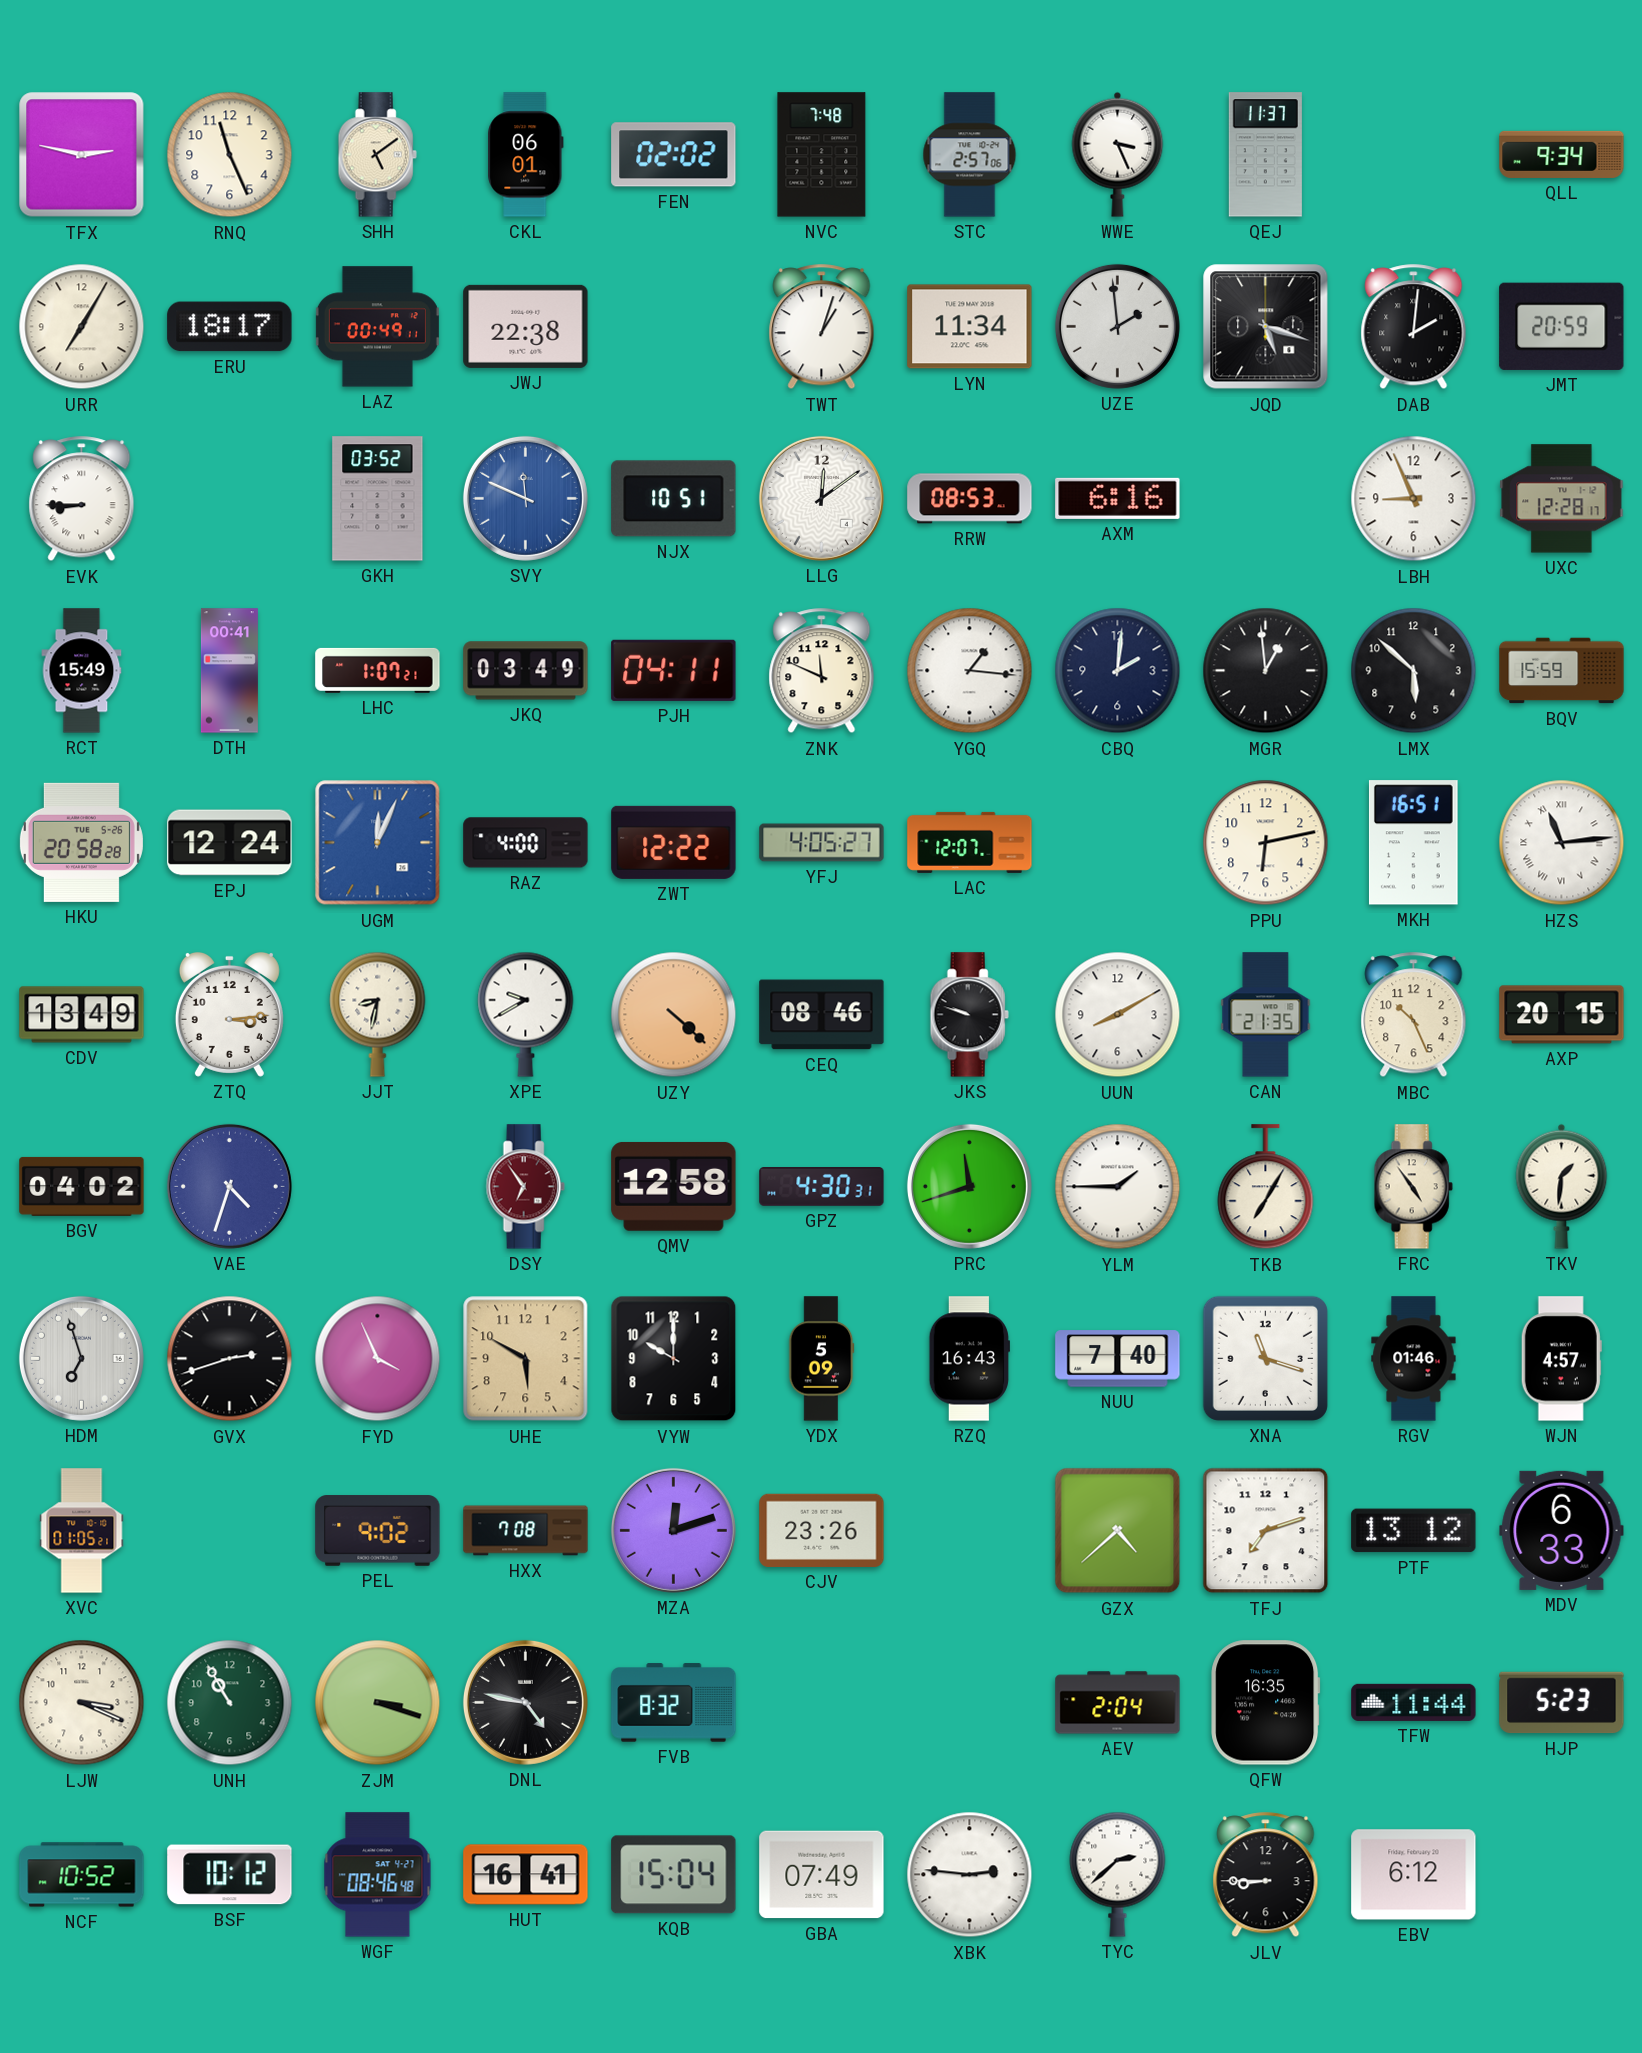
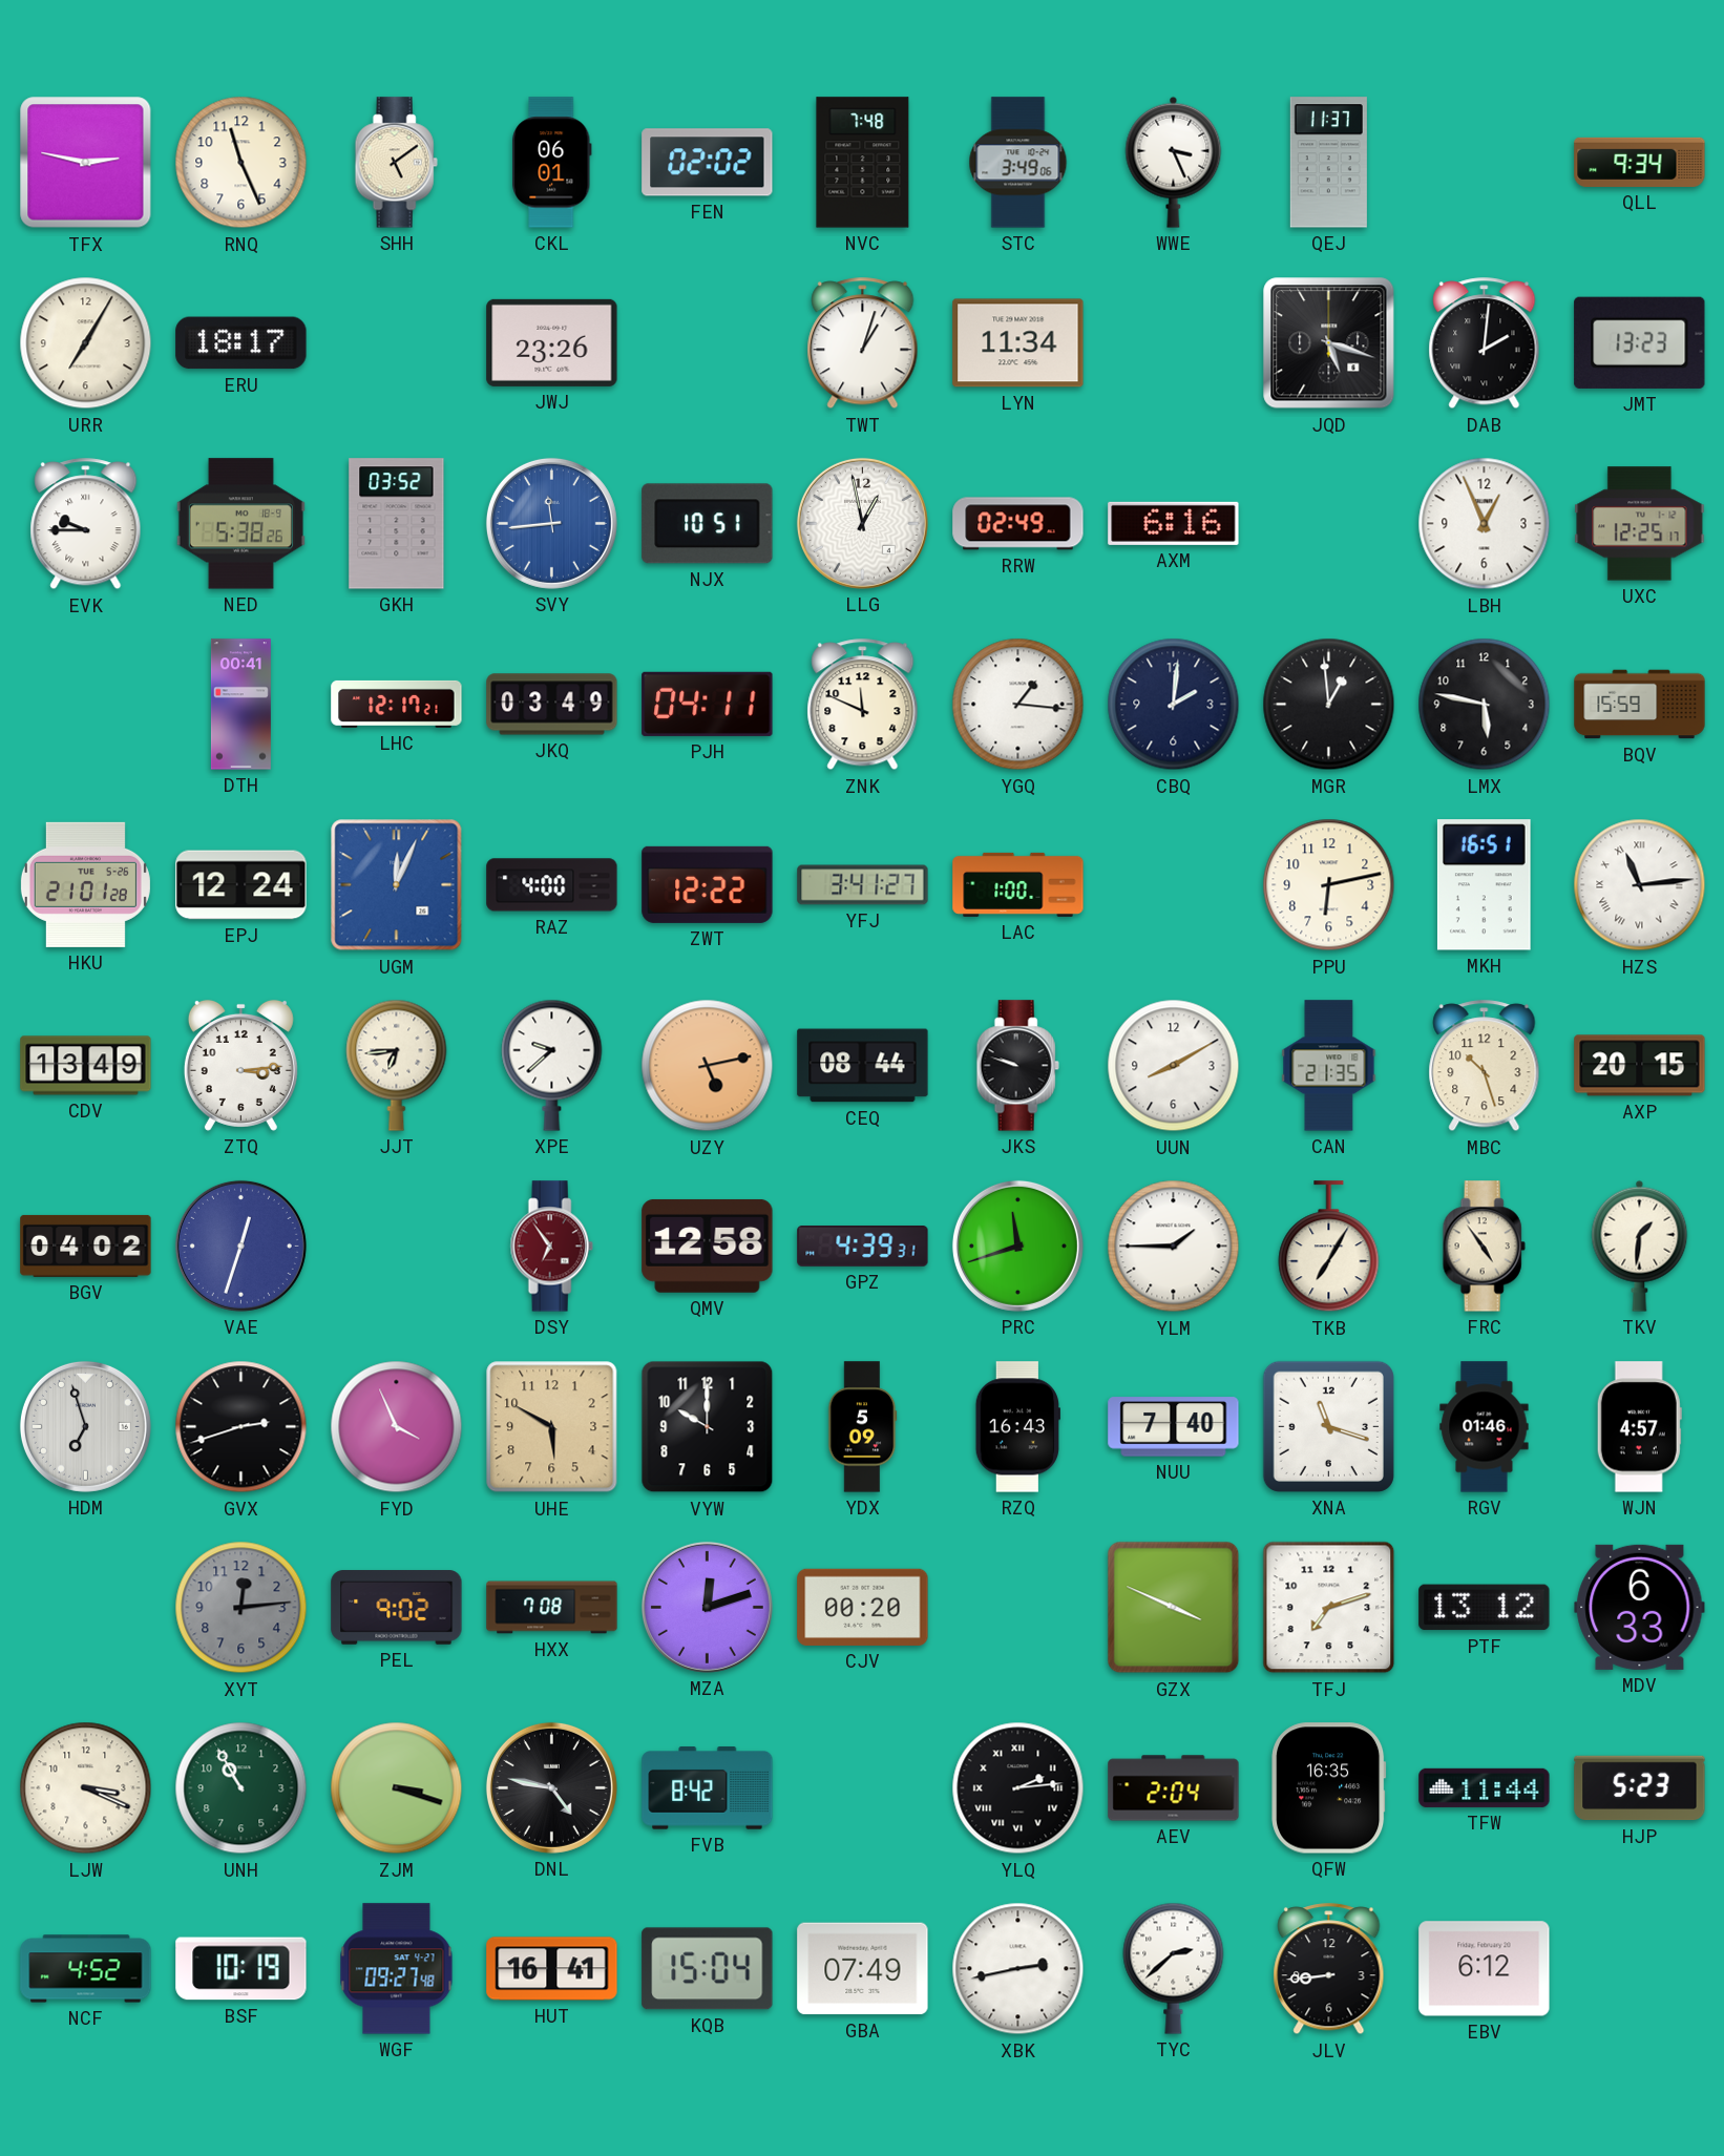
STC: 2:57 -> 3:49 (1018, 163)
LAZ: 00:49 -> none (377, 327)
JWJ: 22:38 -> 23:26 (552, 342)
UZE: 1:59 -> none (1117, 326)
JMT: 20:59 -> 13:23 (1640, 342)
EVK: 8:45 -> 9:45 (86, 524)
NED: none -> 5:38 (240, 524)
SVY: 11:49 -> 11:44 (551, 523)
LLG: 12:09 -> 12:58 (862, 523)
RRW: 08:53 -> 02:49 (1018, 524)
LBH: 8:56 -> 12:56 (1485, 524)
UXC: 12:28 -> 12:25 (1640, 524)
RCT: 15:49 -> none (82, 671)
LHC: 1:07 -> 12:17 (397, 704)
LMX: 5:52 -> 5:47 (1485, 705)
HKU: 20:58 -> 21:01 (85, 884)
YFJ: 4:05 -> 3:41 (863, 885)
LAC: 12:07 -> 1:00 (1018, 884)
JJT: 8:32 -> 6:44 (397, 1065)
XPE: 9:40 -> 9:38 (552, 1065)
UZY: 4:22 -> 5:13 (708, 1066)
CEQ: 08:46 -> 08:44 (863, 1066)
MBC: 10:26 -> 10:27 (1485, 1066)
VAE: 4:33 -> 12:33 (240, 1246)
GPZ: 4:30 -> 4:39 (863, 1247)
XVC: 01:05 -> none (82, 1531)
XYT: none -> 12:14 (241, 1608)
CJV: 23:26 -> 00:20 (863, 1607)
GZX: 4:38 -> 3:49 (1174, 1608)
FVB: 8:32 -> 8:42 (708, 1788)
YLQ: none -> 2:14 (1018, 1788)
NCF: 10:52 -> 4:52 (86, 1969)
BSF: 10:12 -> 10:19 (241, 1969)
WGF: 08:46 -> 09:27 (397, 1969)
XBK: 2:46 -> 2:43 (1018, 1969)
JLV: 8:45 -> 8:44 (1329, 1969)
